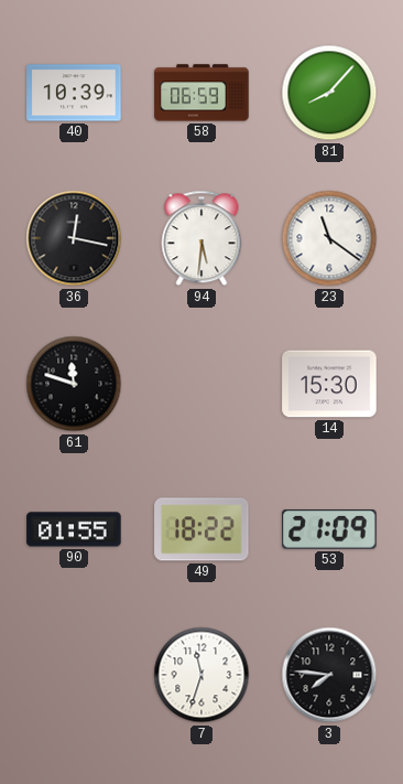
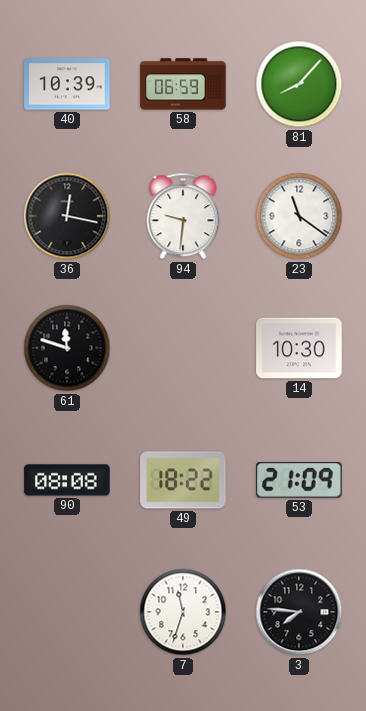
94: 5:31 -> 9:31 (183, 216)
14: 15:30 -> 10:30 (299, 348)
90: 01:55 -> 08:08 (67, 480)
